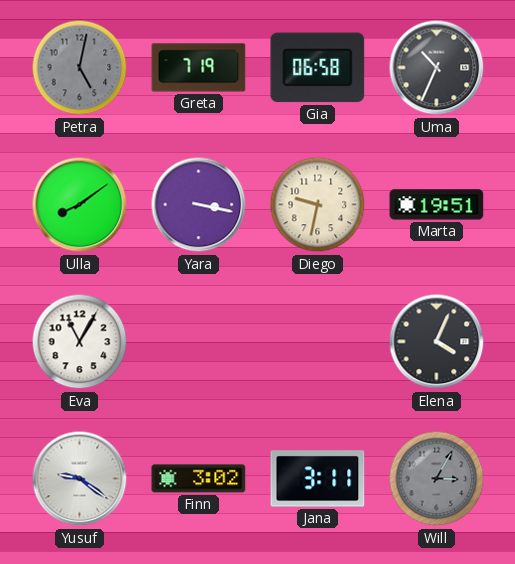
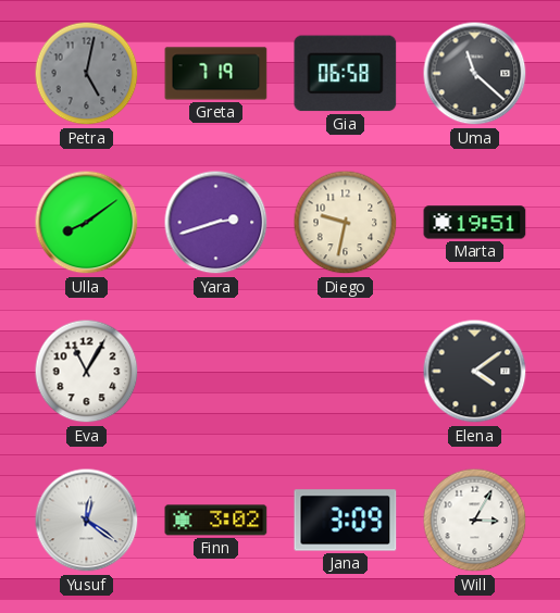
Uma: 10:34 -> 11:22 (475, 74)
Yara: 3:17 -> 2:42 (216, 223)
Elena: 4:04 -> 4:09 (475, 372)
Yusuf: 9:21 -> 12:21 (87, 521)
Jana: 3:11 -> 3:09 (346, 521)
Will dial: grey -> white (475, 521)
